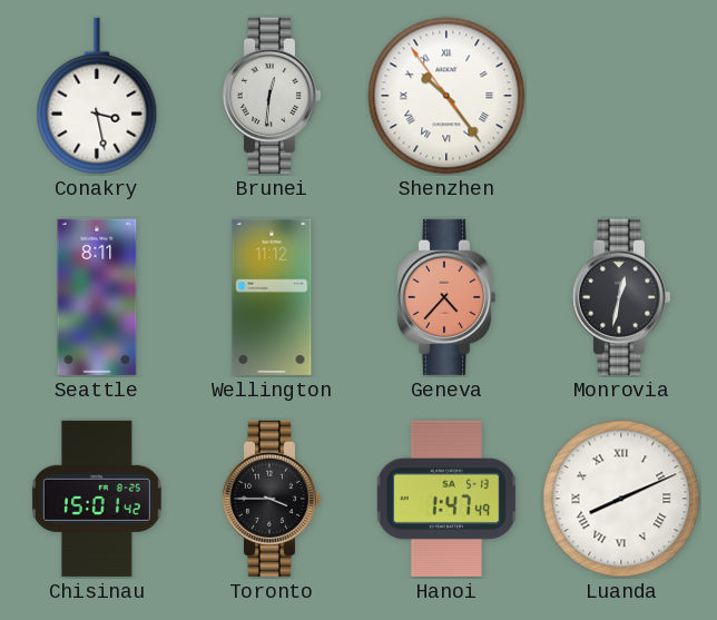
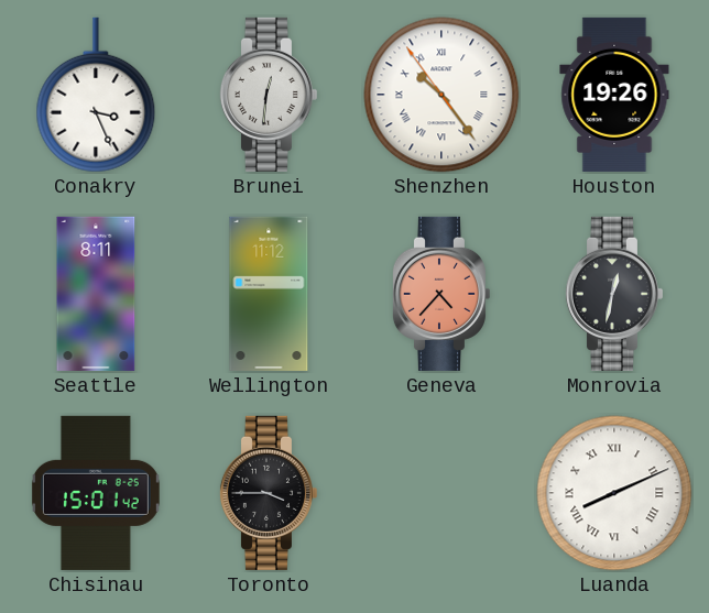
Conakry: 3:28 -> 3:26 (96, 95)
Houston: none -> 19:26 (614, 95)
Hanoi: 1:47 -> none (446, 499)
